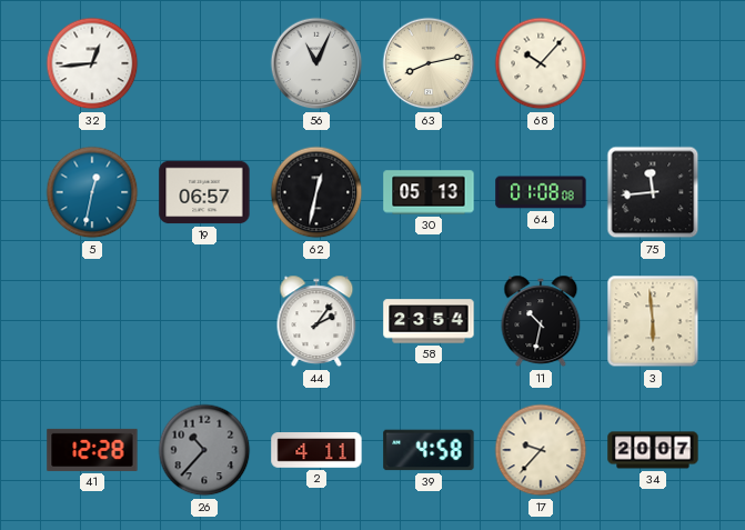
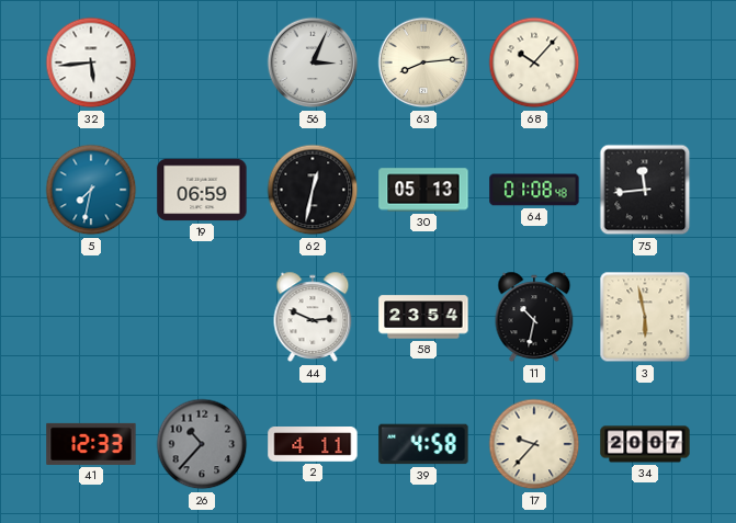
32: 12:44 -> 5:44 (91, 62)
56: 11:04 -> 3:04 (313, 62)
63: 8:13 -> 8:14 (423, 62)
5: 12:32 -> 7:32 (91, 190)
19: 06:57 -> 06:59 (202, 190)
64: 01:08:08 -> 01:08:48 (534, 190)
44: 2:06 -> 2:49 (313, 317)
3: 5:59 -> 5:58 (645, 317)
41: 12:28 -> 12:33 (91, 444)
